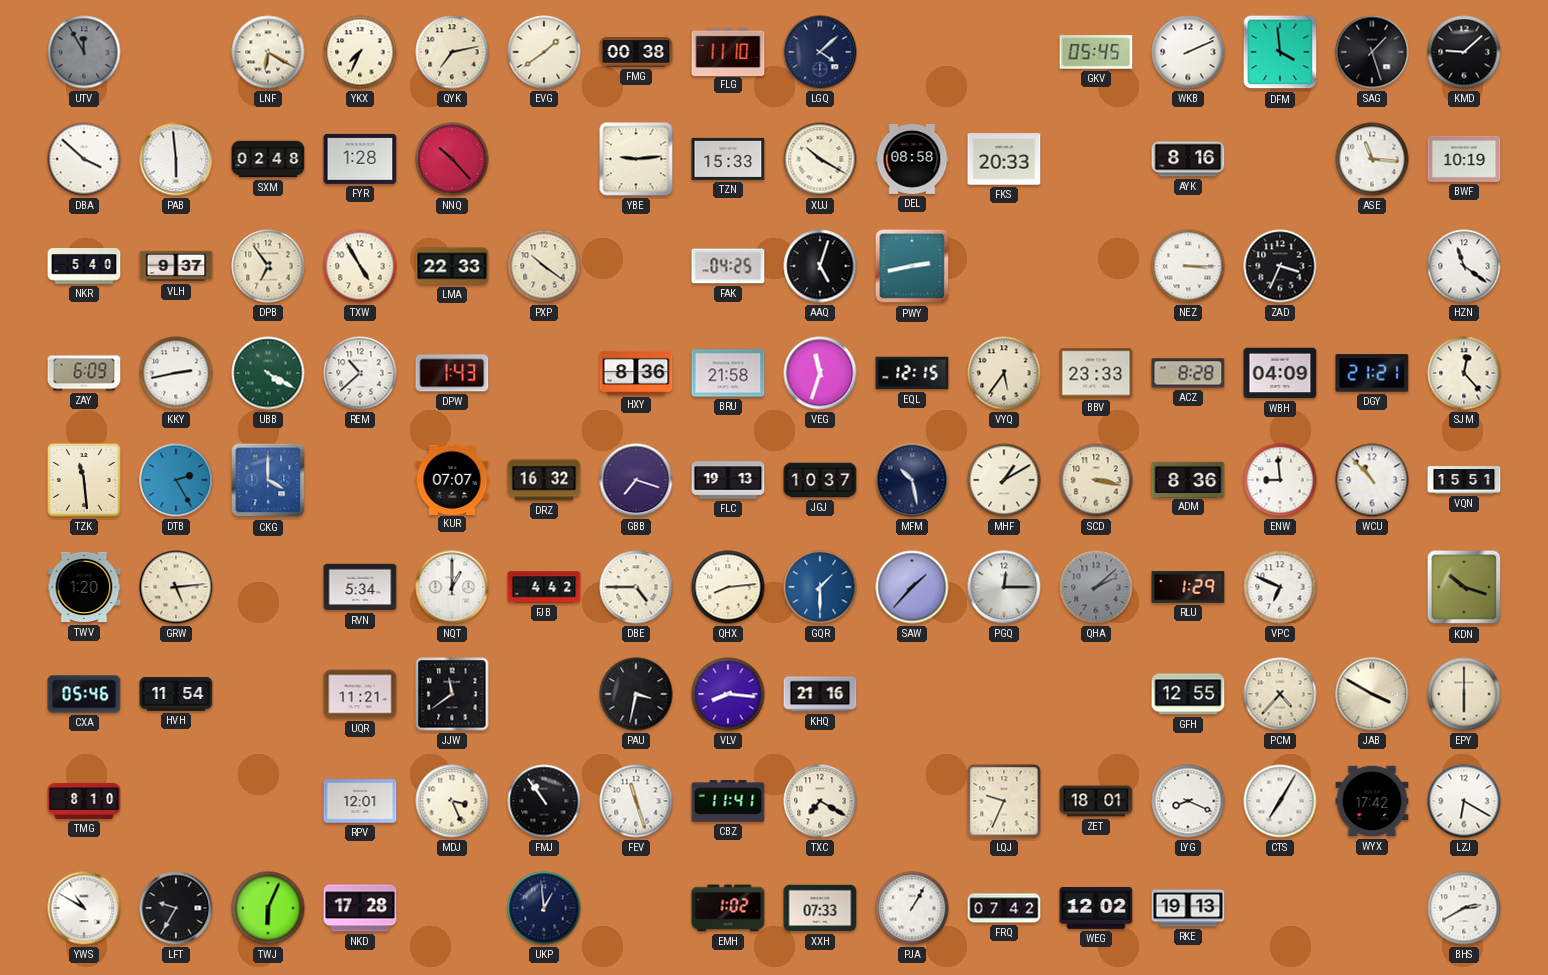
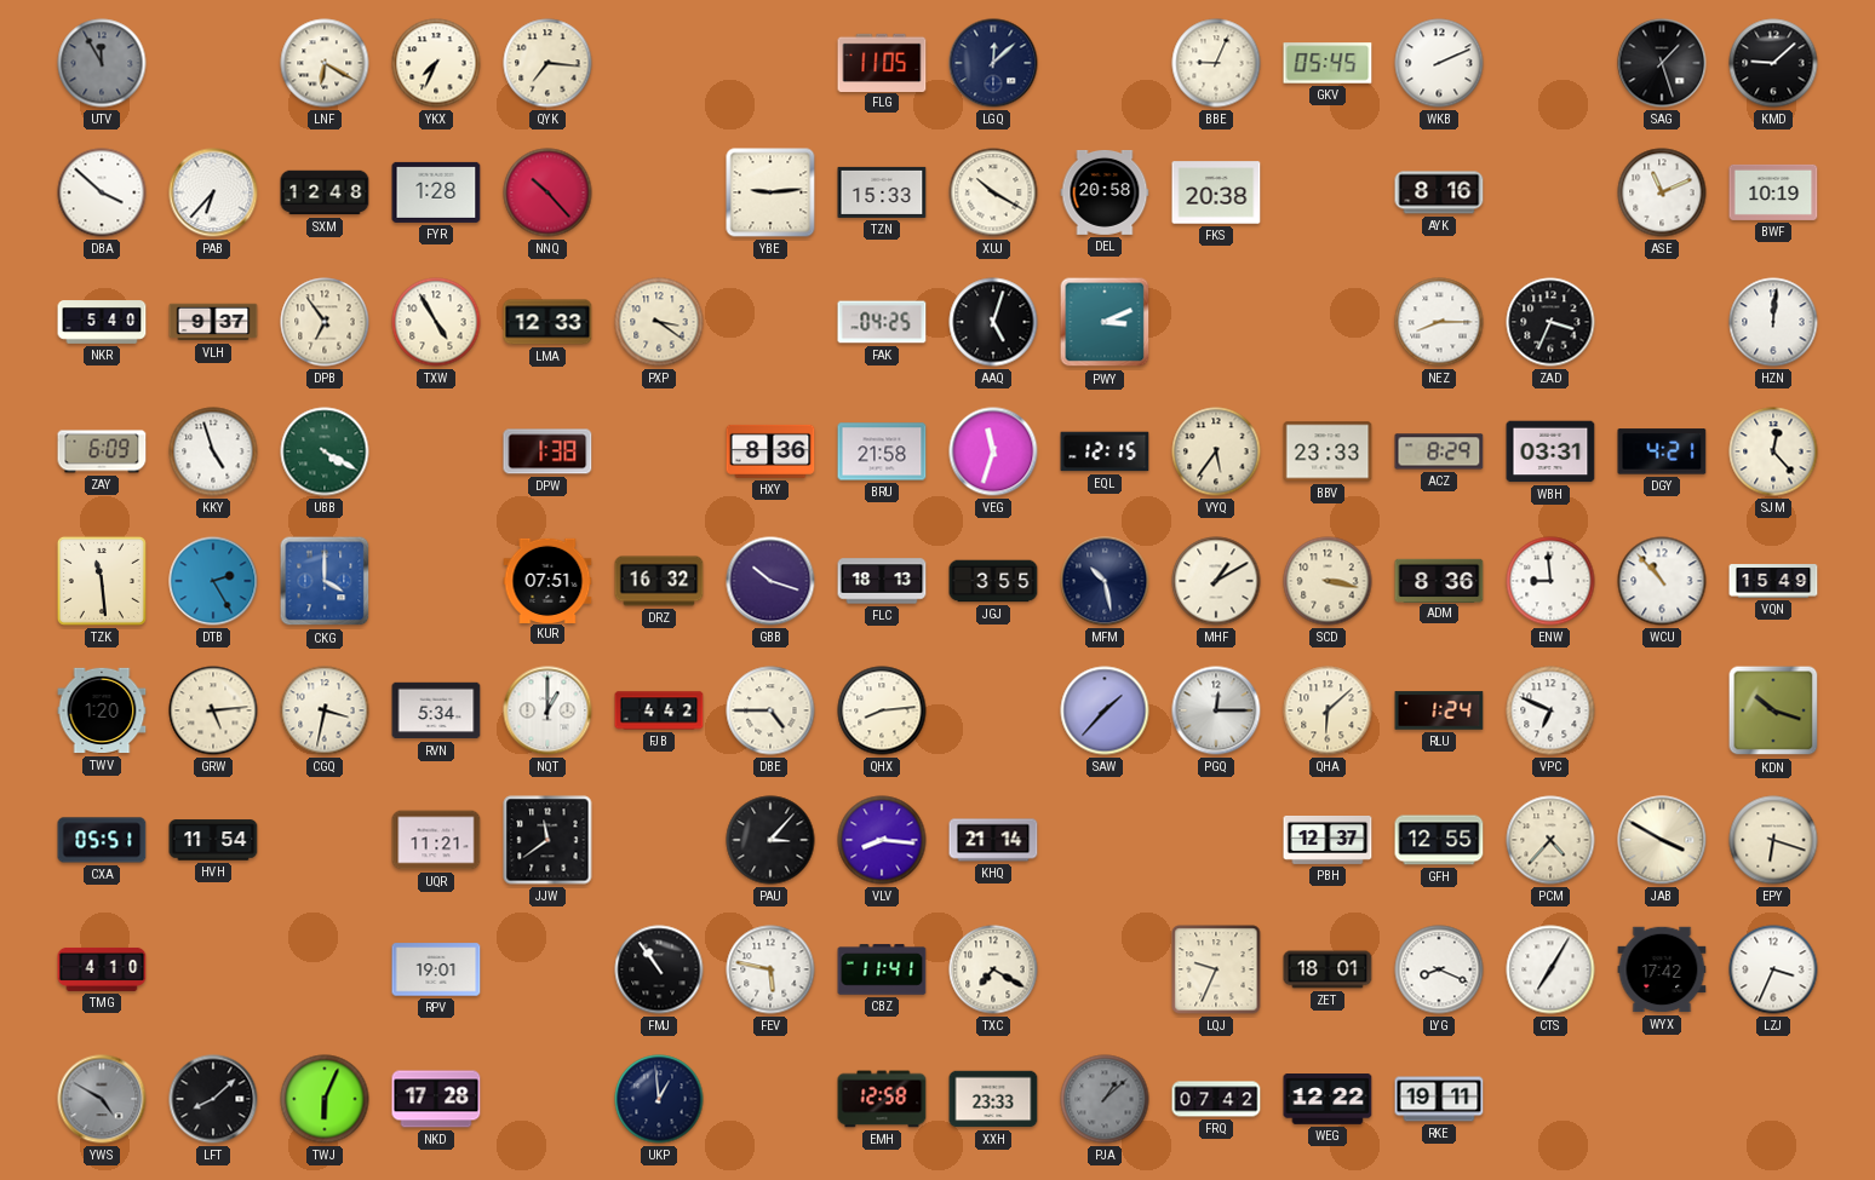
QYK: 7:13 -> 7:16 (547, 63)
EVG: 1:39 -> none (544, 52)
FMG: 00:38 -> none (636, 52)
FLG: 11:10 -> 11:05 (882, 62)
LGQ: 4:08 -> 12:08 (993, 63)
BBE: none -> 9:04 (1216, 63)
DFM: 3:59 -> none (1280, 52)
PAB: 5:59 -> 6:37 (213, 192)
SXM: 02:48 -> 12:48 (325, 192)
DEL: 08:58 -> 20:58 (1105, 192)
FKS: 20:33 -> 20:38 (1216, 192)
ASE: 11:16 -> 11:11 (1662, 192)
LMA: 22:33 -> 12:33 (547, 322)
PXP: 10:21 -> 3:21 (659, 322)
PWY: 2:43 -> 3:11 (1105, 322)
NEZ: 3:15 -> 8:15 (1439, 322)
HZN: 11:21 -> 12:01 (1773, 322)
KKY: 2:43 -> 4:57 (213, 451)
REM: 10:38 -> none (360, 373)
DPW: 1:43 -> 1:38 (547, 451)
ACZ: 8:28 -> 8:29 (1439, 451)
WBH: 04:09 -> 03:31 (1550, 451)
DGY: 21:21 -> 4:21 (1662, 451)
KUR: 07:07 -> 07:51 (547, 580)
GBB: 7:18 -> 10:18 (770, 581)
FLC: 19:13 -> 18:13 (882, 581)
JGJ: 10:37 -> 3:55 (993, 581)
VQN: 15:51 -> 15:49 (1773, 581)
CGQ: none -> 3:32 (325, 710)
GQR: 1:30 -> none (820, 587)
QHA: 2:08 -> 6:08 (1328, 710)
QHA dial: grey -> cream (1328, 710)
RLU: 1:29 -> 1:24 (1439, 710)
CXA: 05:46 -> 05:51 (102, 840)
PAU: 3:32 -> 3:07 (770, 840)
KHQ: 21:16 -> 21:14 (993, 840)
PBH: none -> 12:37 (1328, 840)
EPY: 6:00 -> 6:18 (1773, 840)
TMG: 8:10 -> 4:10 (102, 969)
RPV: 12:01 -> 19:01 (436, 969)
MDJ: 3:26 -> none (452, 801)
FEV: 11:27 -> 5:47 (770, 969)
LZJ: 6:20 -> 3:34 (1773, 969)
YWS: 10:50 -> 4:50 (102, 1099)
YWS dial: white -> grey (102, 1099)
LFT: 9:35 -> 8:08 (213, 1099)
EMH: 1:02 -> 12:58 (882, 1099)
XXH: 07:33 -> 23:33 (993, 1099)
PJA: 1:05 -> 1:08 (1105, 1099)
PJA dial: white -> grey (1105, 1099)
WEG: 12:02 -> 12:22 (1328, 1100)
RKE: 19:13 -> 19:11 (1439, 1099)
BHS: 2:40 -> none (1464, 908)
